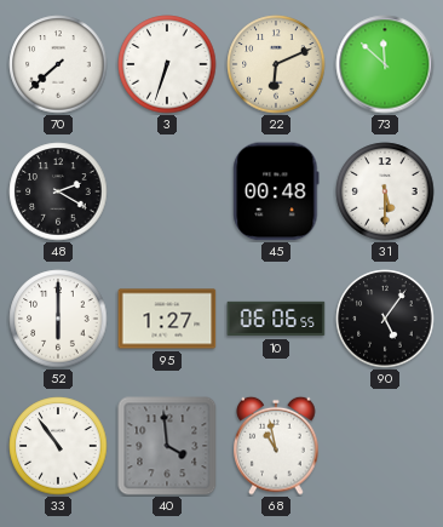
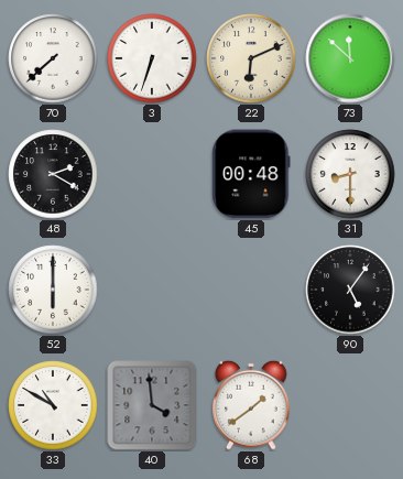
31: 5:30 -> 8:30 (350, 174)
95: 1:27 -> none (167, 319)
10: 06:06 -> none (276, 319)
33: 10:54 -> 10:50 (53, 405)
68: 10:58 -> 1:39 (251, 405)
